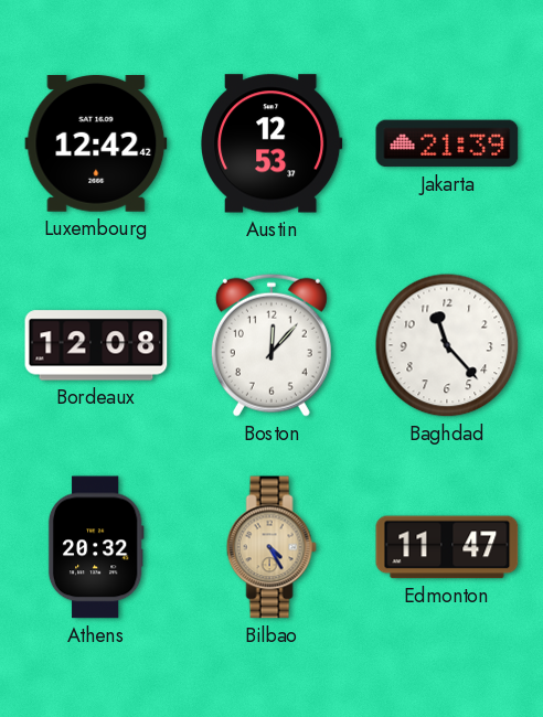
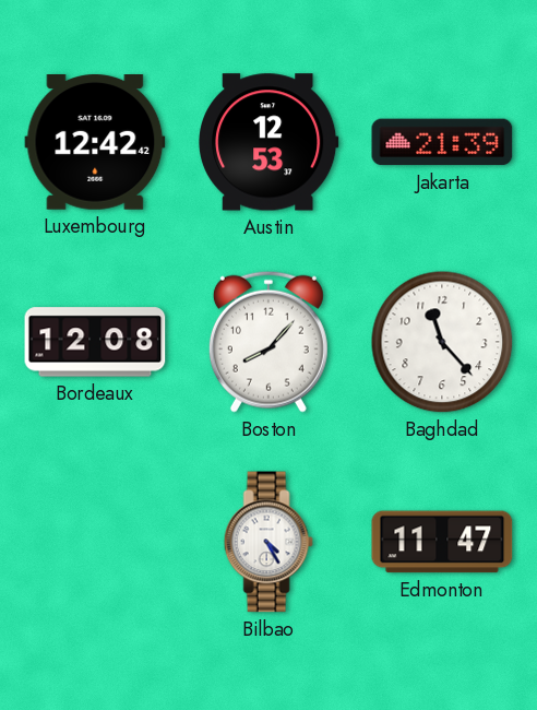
Boston: 12:07 -> 8:07 (268, 342)
Athens: 20:32 -> none (96, 547)
Bilbao dial: champagne -> white (268, 542)
